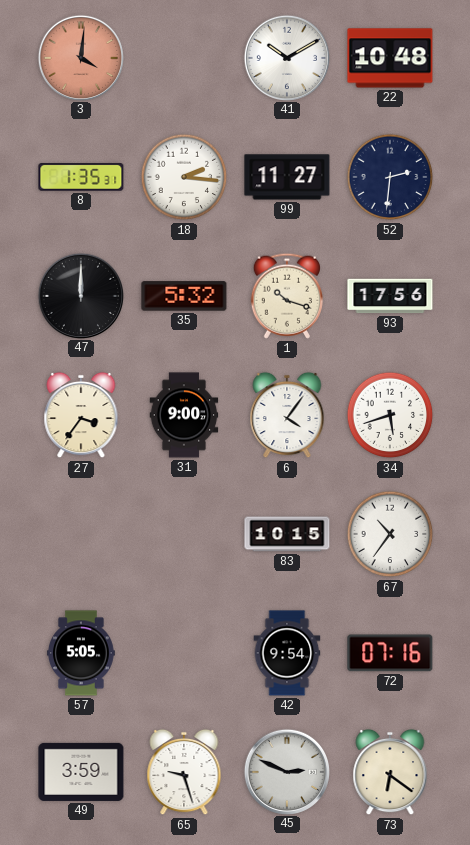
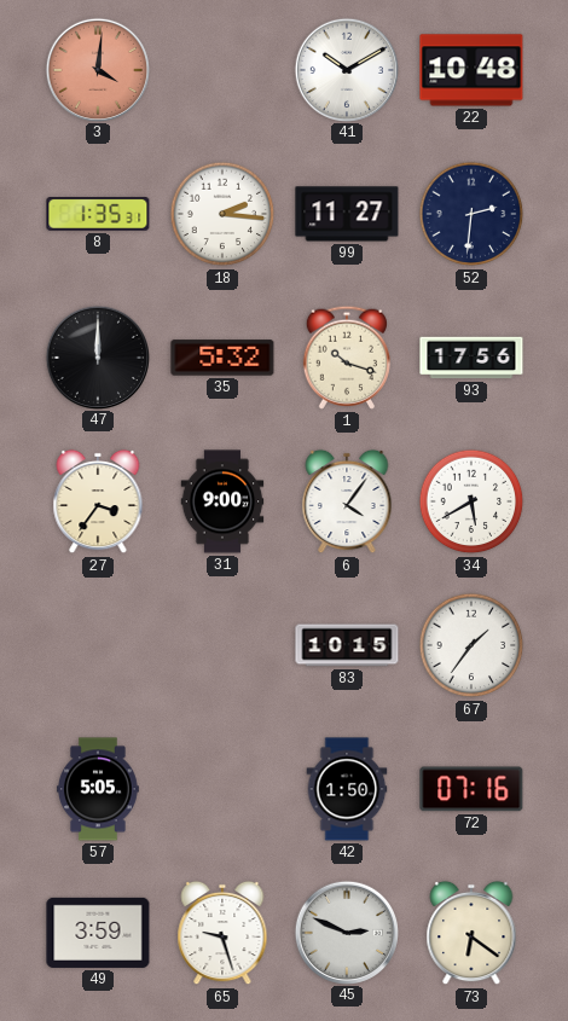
34: 5:42 -> 5:40 (471, 501)
67: 10:36 -> 1:36 (471, 645)
42: 9:54 -> 1:50 (347, 789)
